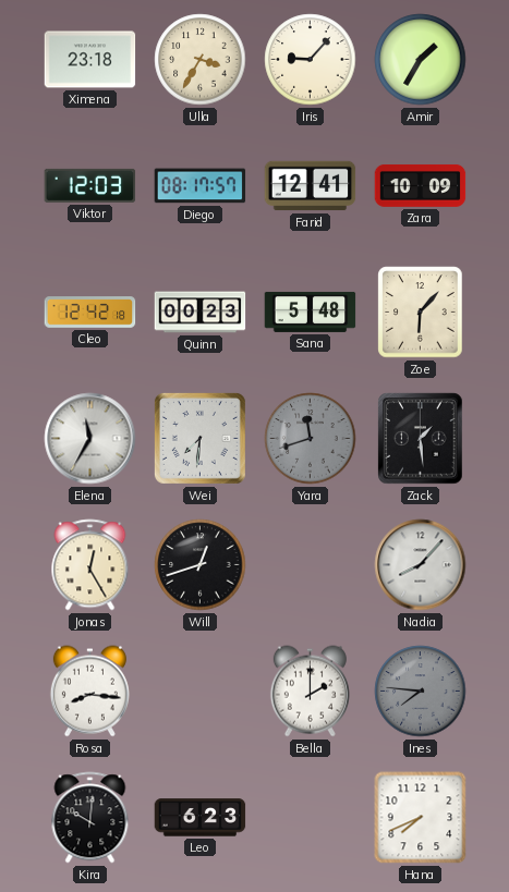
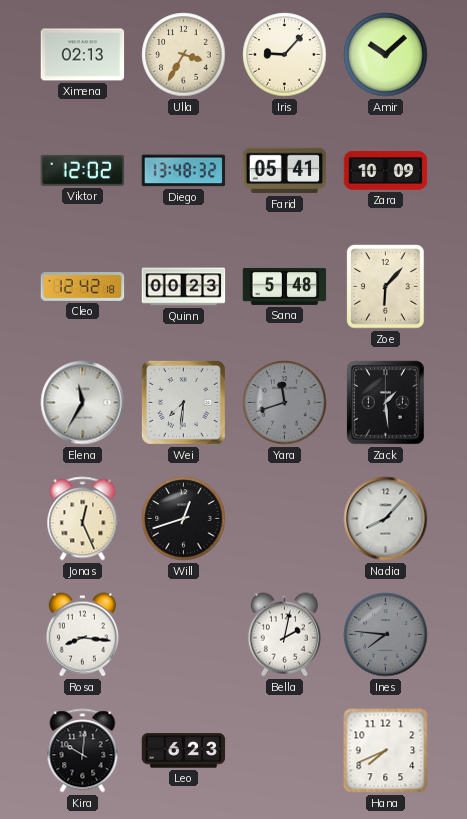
Ximena: 23:18 -> 02:13 (83, 55)
Amir: 1:35 -> 10:08 (386, 55)
Viktor: 12:03 -> 12:02 (83, 170)
Diego: 08:17 -> 13:48 (184, 171)
Farid: 12:41 -> 05:41 (285, 171)
Jonas: 12:25 -> 12:26 (83, 519)
Bella: 2:00 -> 2:02 (284, 635)
